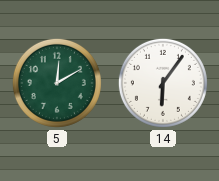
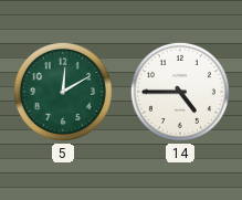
14: 6:06 -> 4:45 (180, 92)
